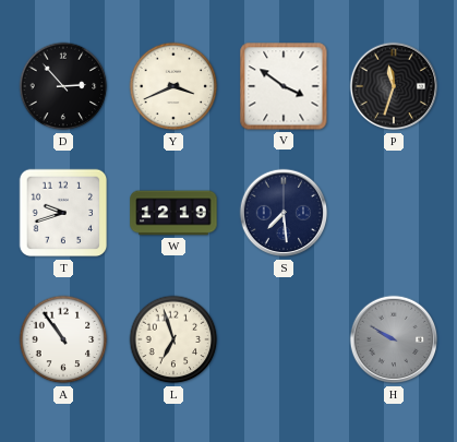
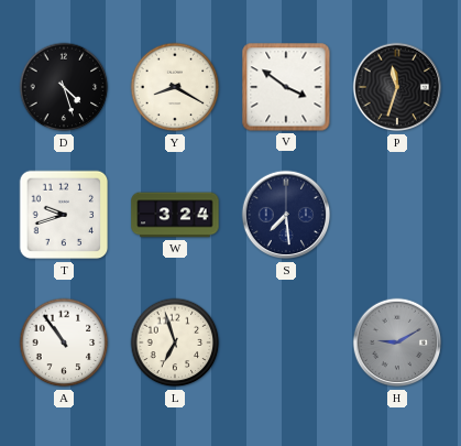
D: 2:53 -> 4:27 (64, 87)
Y: 3:41 -> 8:20 (175, 87)
W: 12:19 -> 3:24 (175, 215)
H: 9:50 -> 9:10 (397, 342)
